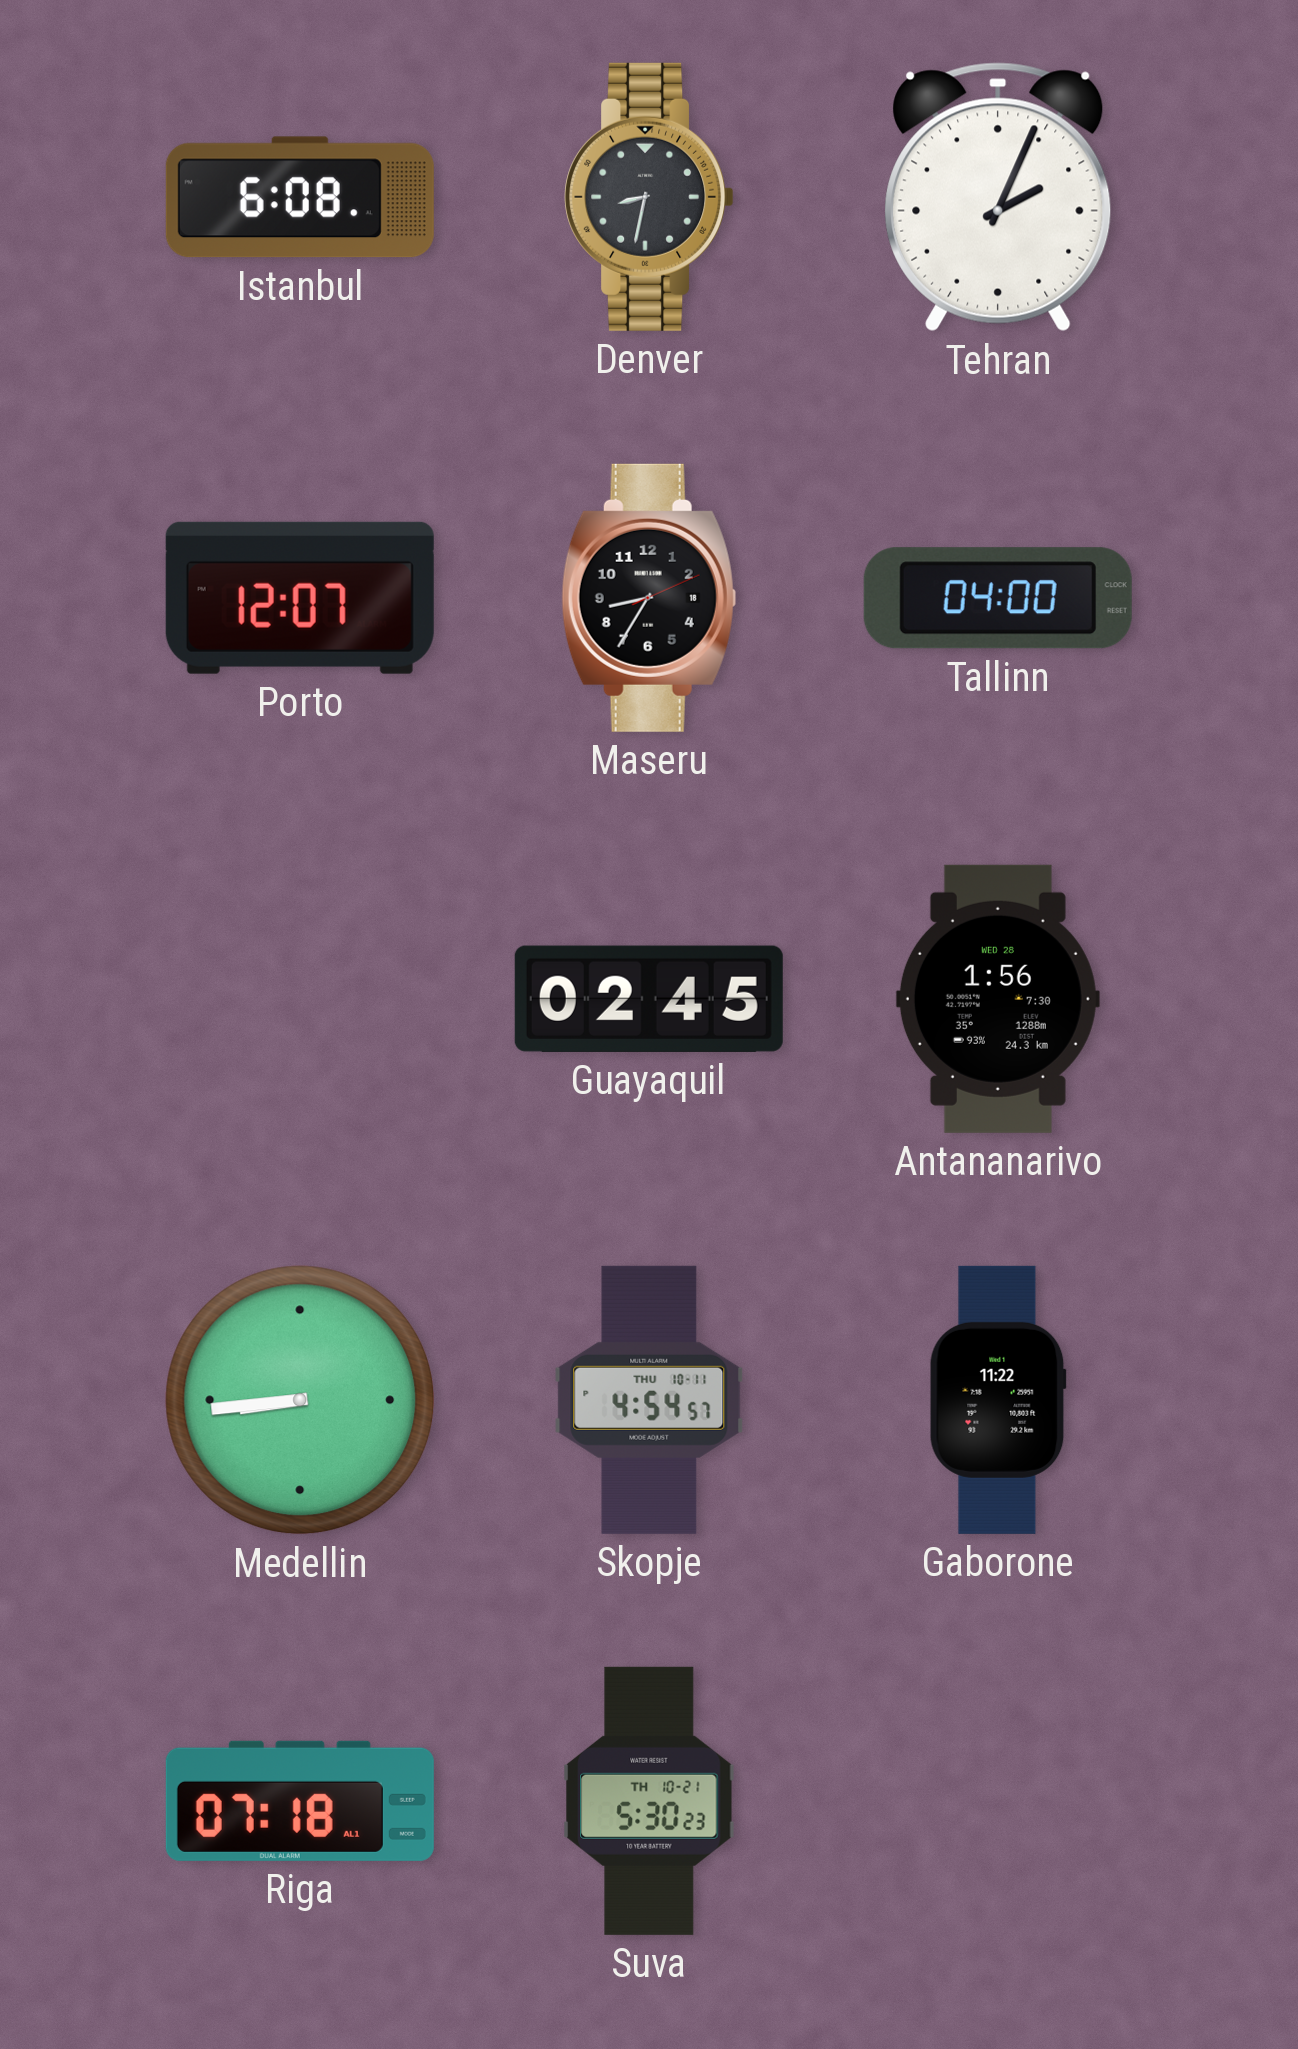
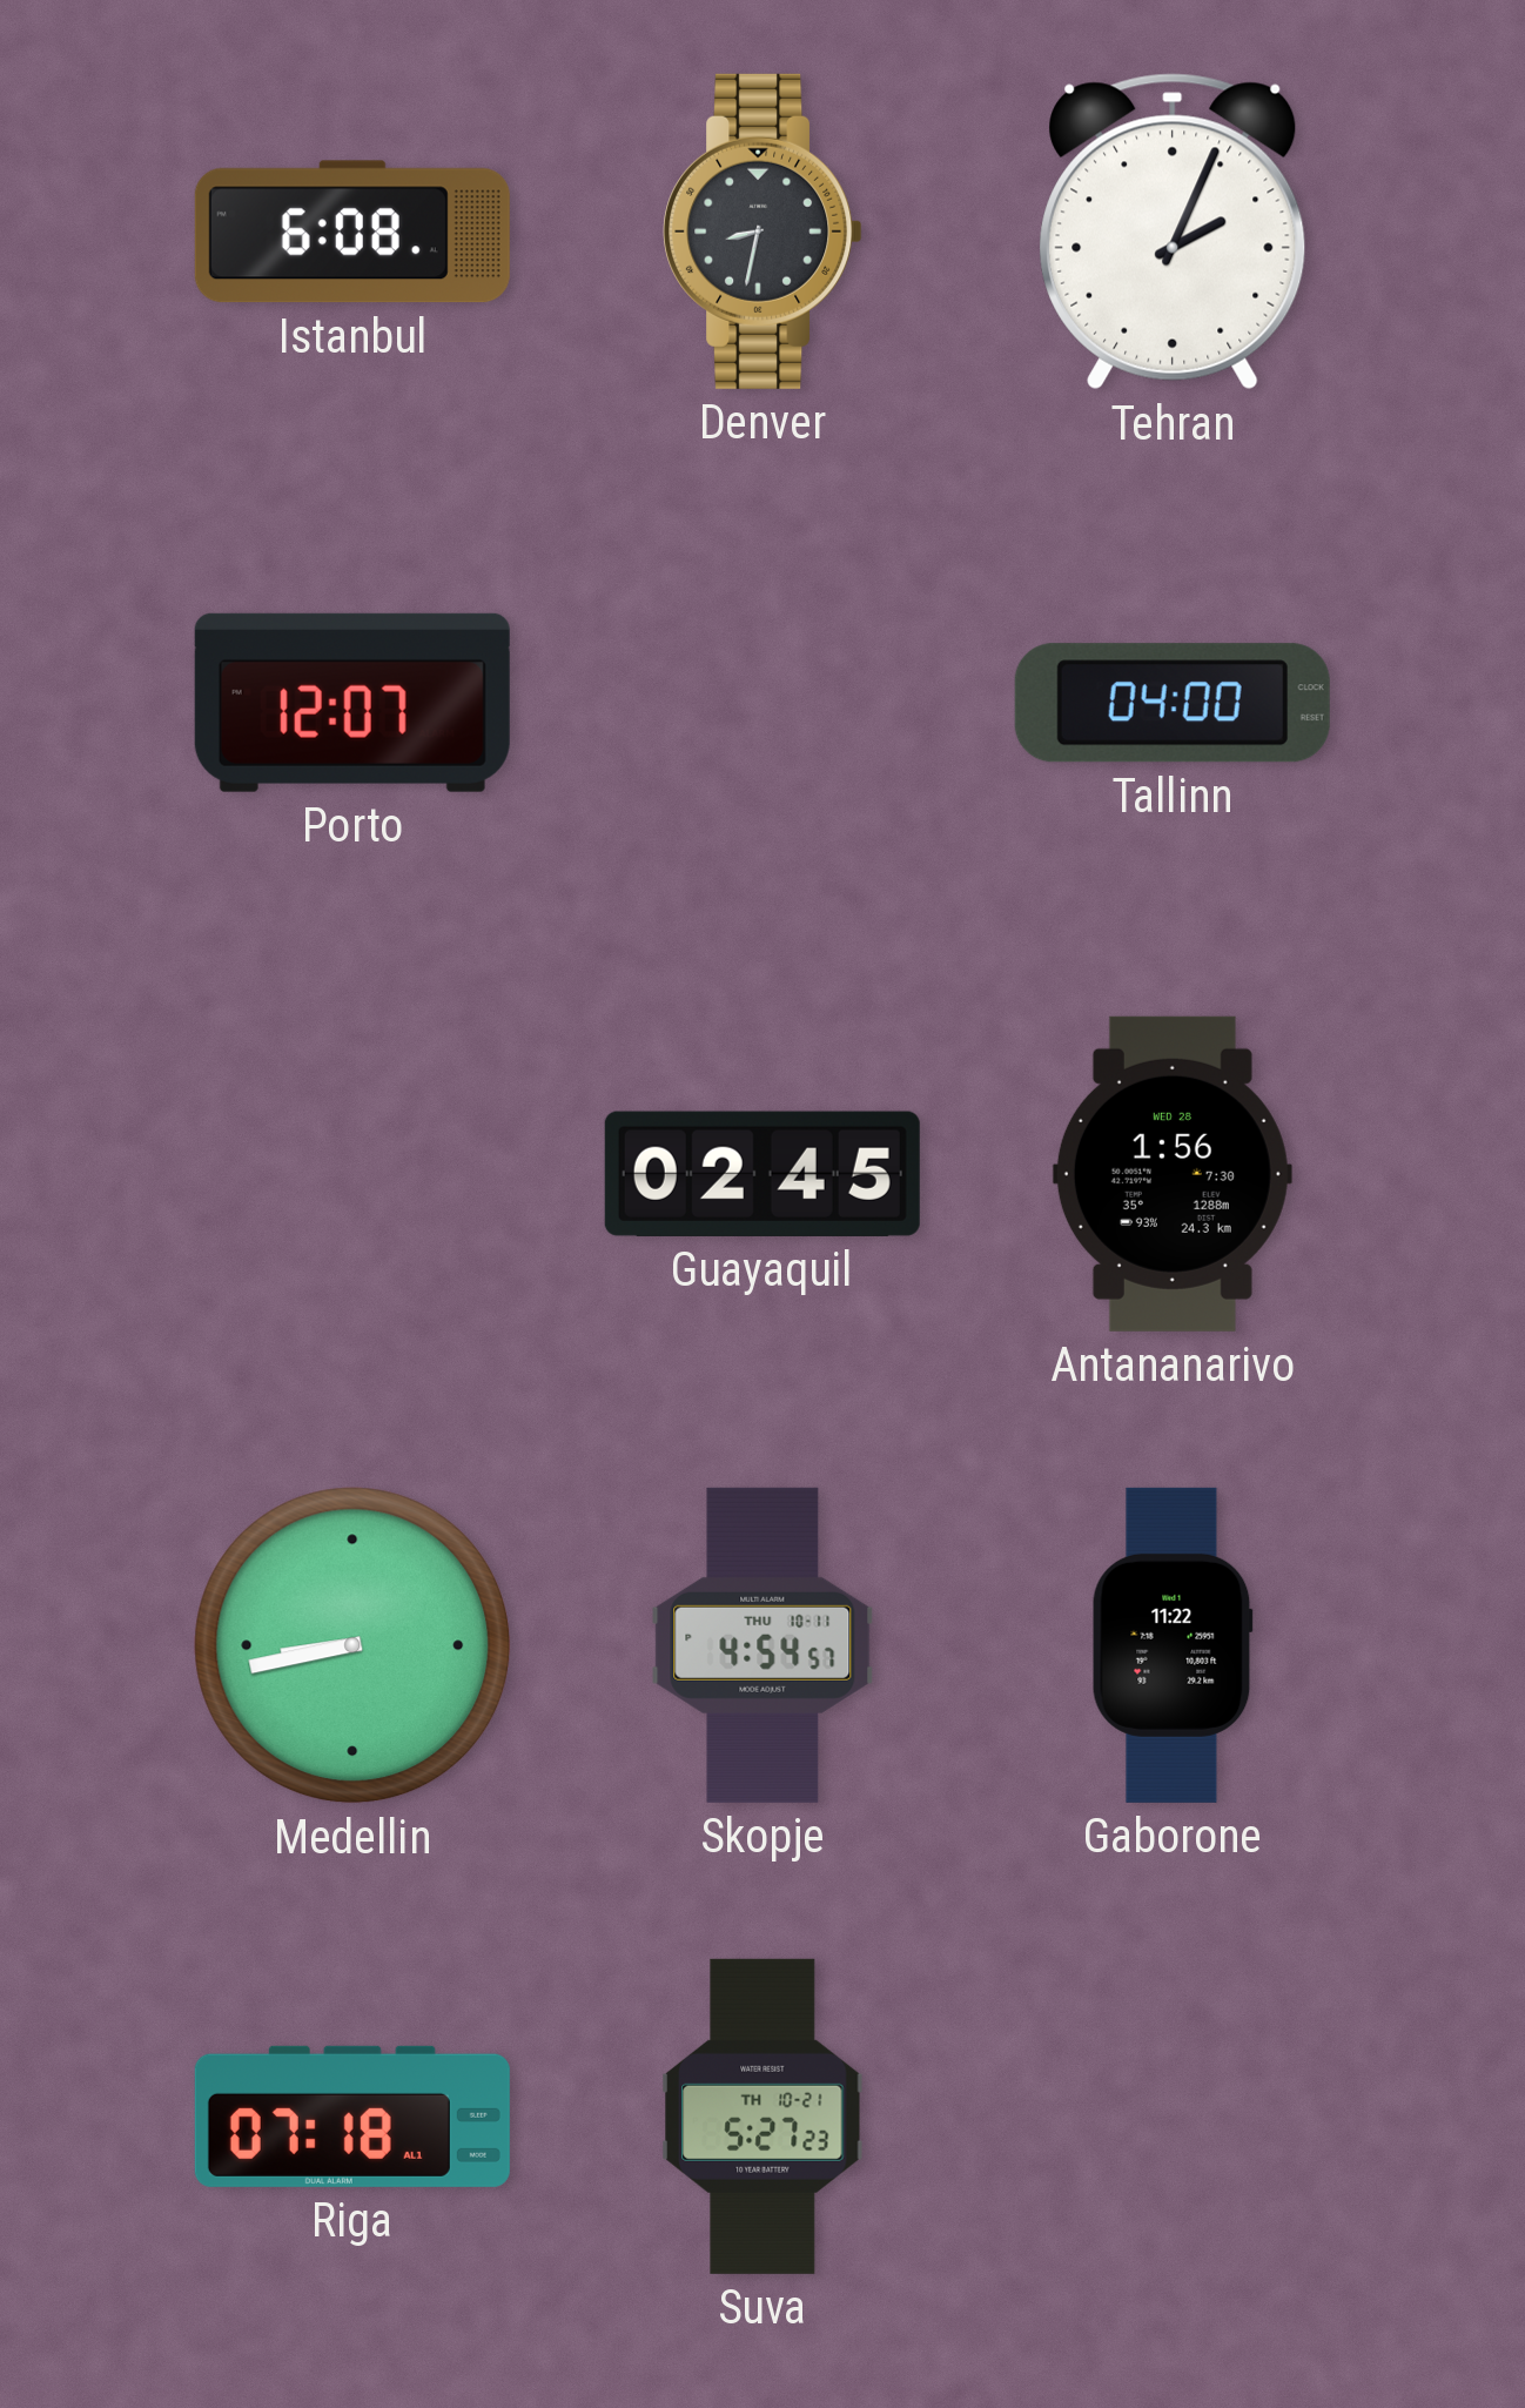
Maseru: 8:35 -> none (649, 598)
Medellin: 8:44 -> 8:43 (352, 1645)
Suva: 5:30 -> 5:27 (762, 2117)
